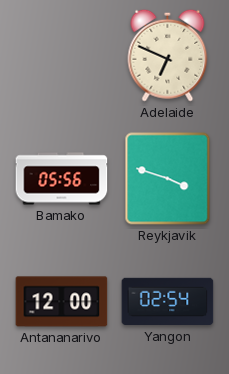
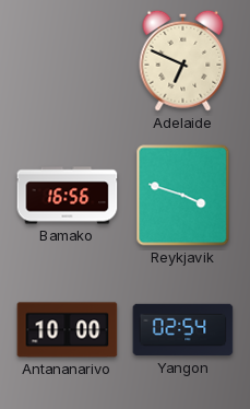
Bamako: 05:56 -> 16:56 (68, 196)
Antananarivo: 12:00 -> 10:00 (68, 330)
